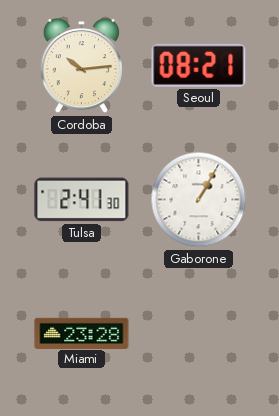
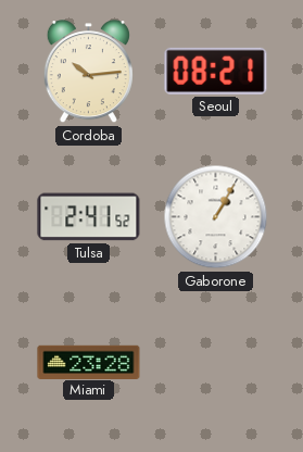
Tulsa: 2:41:30 -> 2:41:52 (89, 217)
